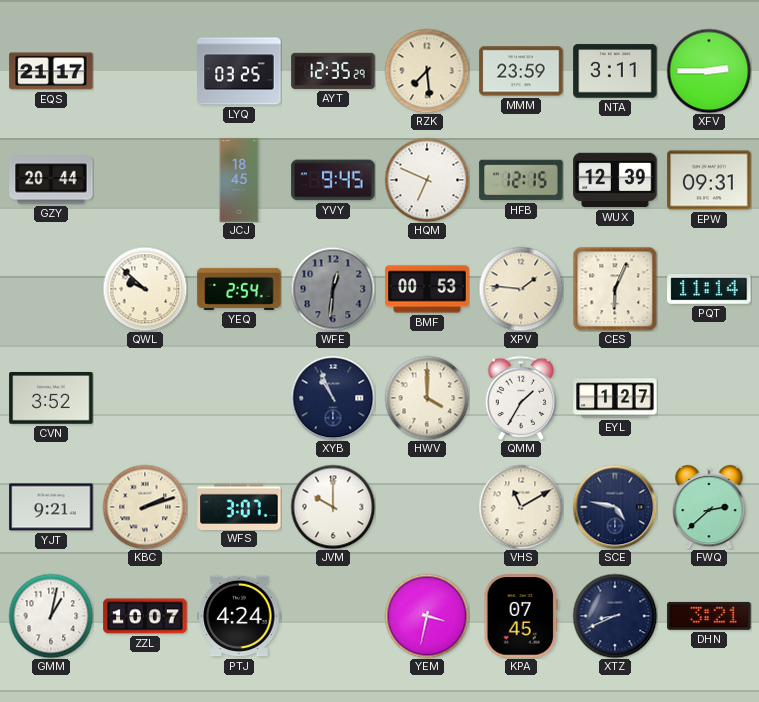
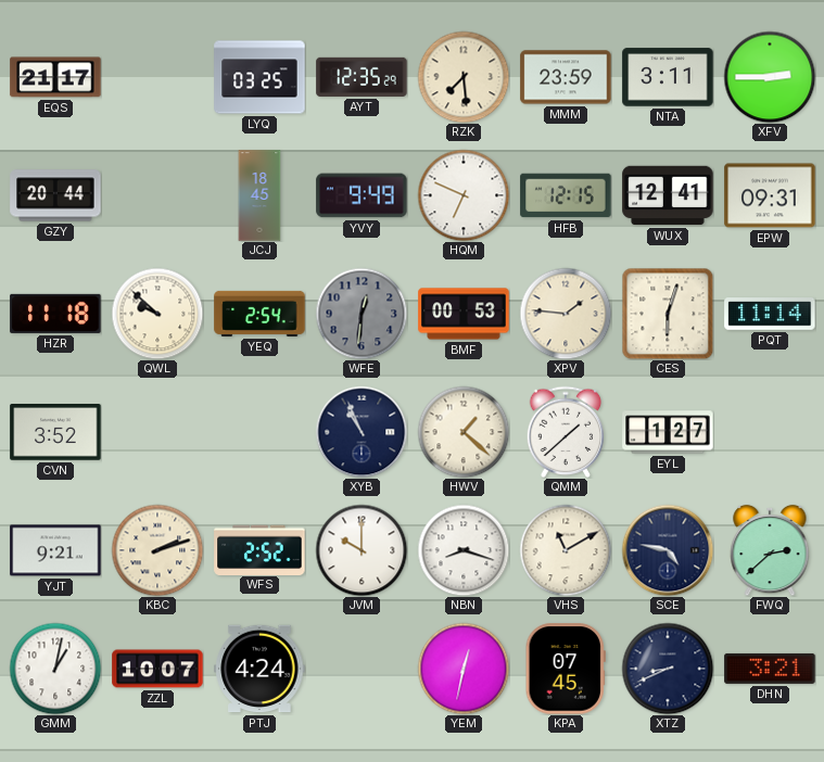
YVY: 9:45 -> 9:49 (362, 195)
WUX: 12:39 -> 12:41 (668, 195)
HZR: none -> 11:18 (55, 314)
CES: 6:04 -> 6:03 (668, 314)
HWV: 4:00 -> 1:22 (464, 432)
QMM: 1:35 -> 1:38 (566, 431)
WFS: 3:07 -> 2:52 (259, 549)
NBN: none -> 8:18 (464, 550)
YEM: 3:32 -> 12:32 (464, 669)
